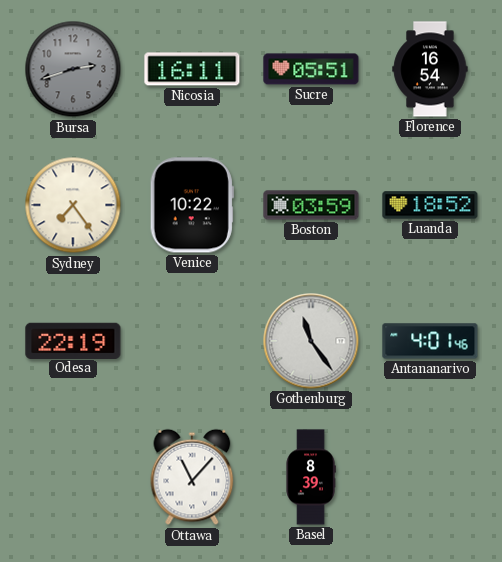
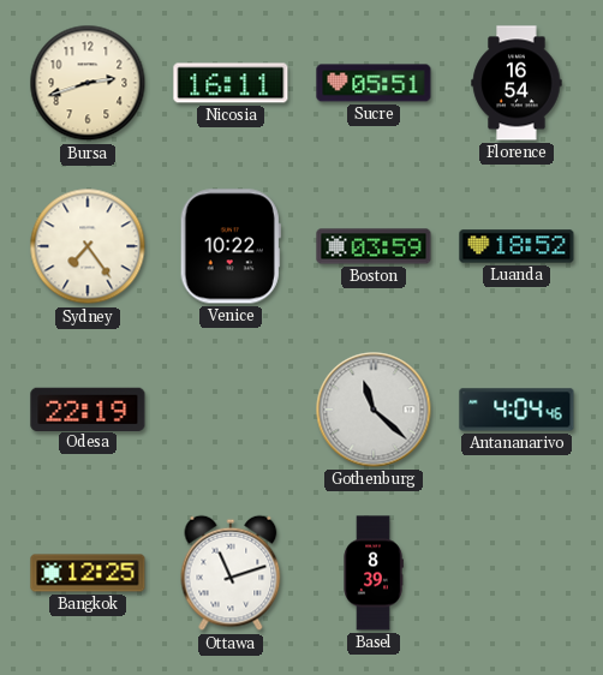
Bursa dial: grey -> cream (88, 83)
Gothenburg: 11:24 -> 11:22 (374, 410)
Antananarivo: 4:01 -> 4:04 (517, 410)
Bangkok: none -> 12:25 (88, 573)
Ottawa: 11:07 -> 11:12 (231, 573)
